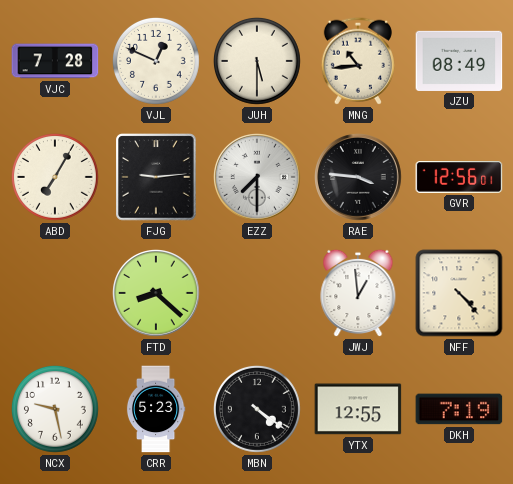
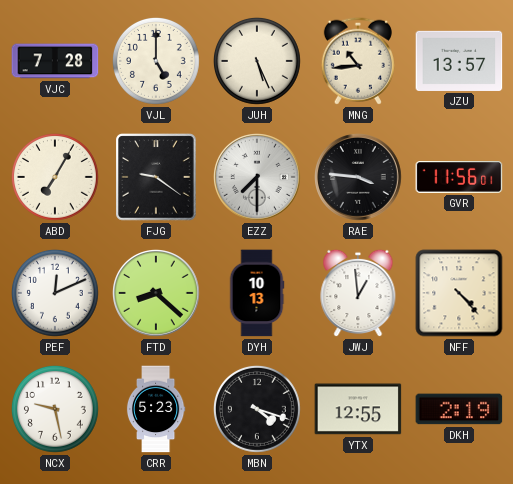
VJL: 12:49 -> 5:00 (156, 61)
JUH: 5:30 -> 5:26 (257, 61)
JZU: 08:49 -> 13:57 (459, 61)
FJG: 9:14 -> 9:21 (156, 177)
GVR: 12:56 -> 11:56 (459, 178)
PEF: none -> 12:11 (55, 293)
DYH: none -> 10:13 (257, 293)
MBN: 4:21 -> 4:18 (257, 409)
DKH: 7:19 -> 2:19 (459, 409)
